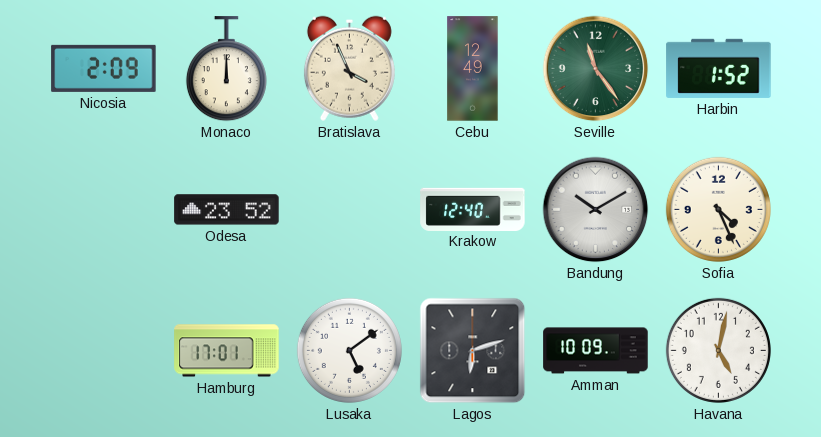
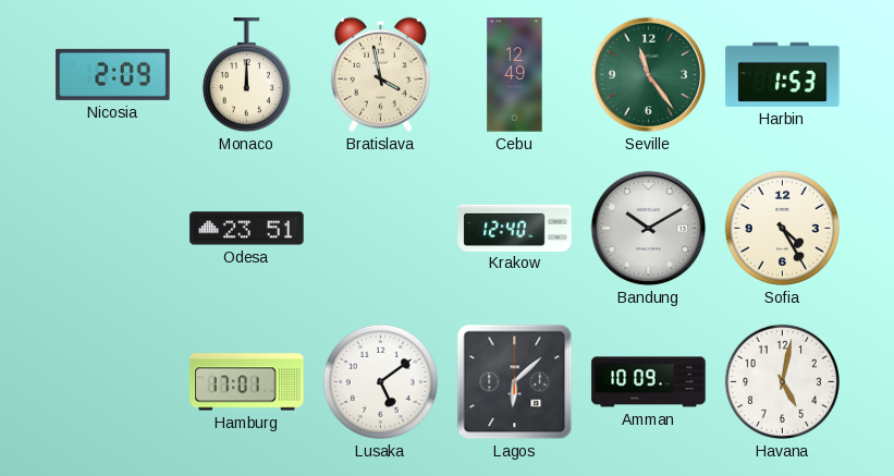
Bratislava: 3:56 -> 3:58 (380, 74)
Harbin: 1:52 -> 1:53 (783, 74)
Odesa: 23:52 -> 23:51 (247, 229)
Sofia: 4:26 -> 4:25 (782, 228)
Lagos: 6:12 -> 6:08 (515, 382)
